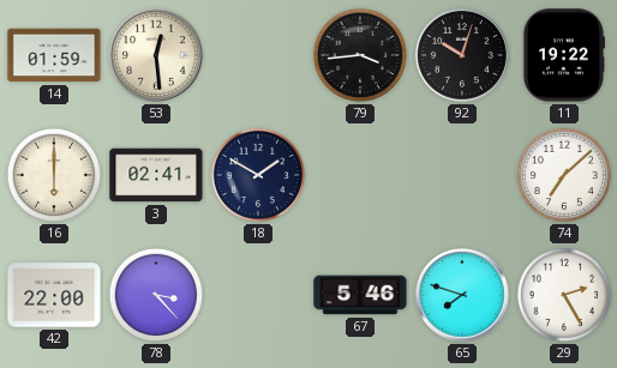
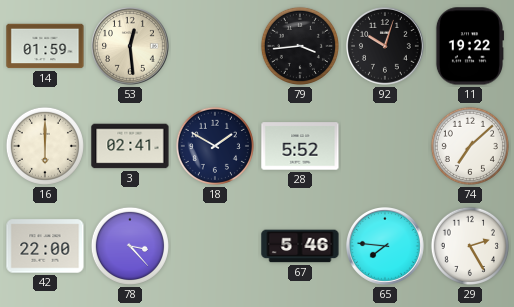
28: none -> 5:52 (300, 146)
65: 7:48 -> 7:46 (386, 247)
